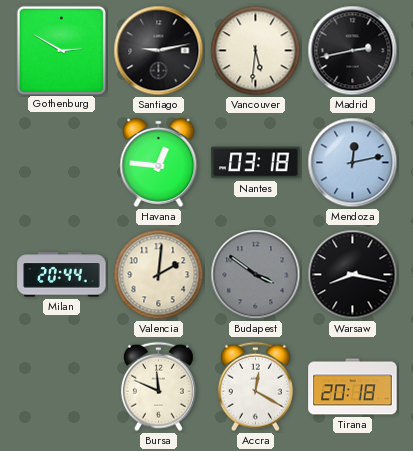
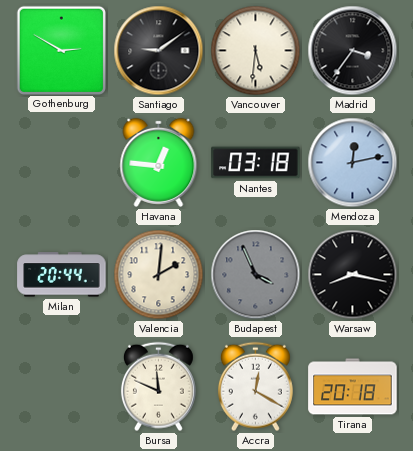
Santiago: 9:13 -> 9:09 (159, 51)
Madrid: 2:43 -> 3:36 (353, 51)
Budapest: 3:51 -> 3:56 (256, 275)
